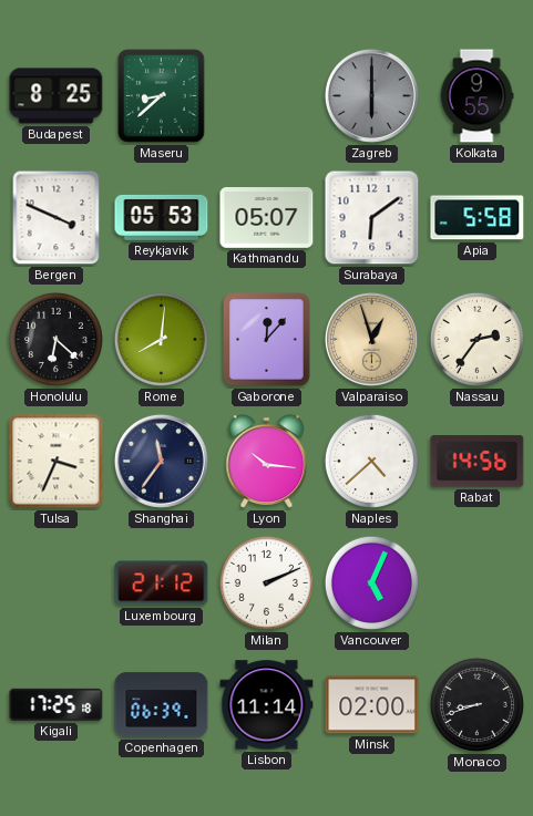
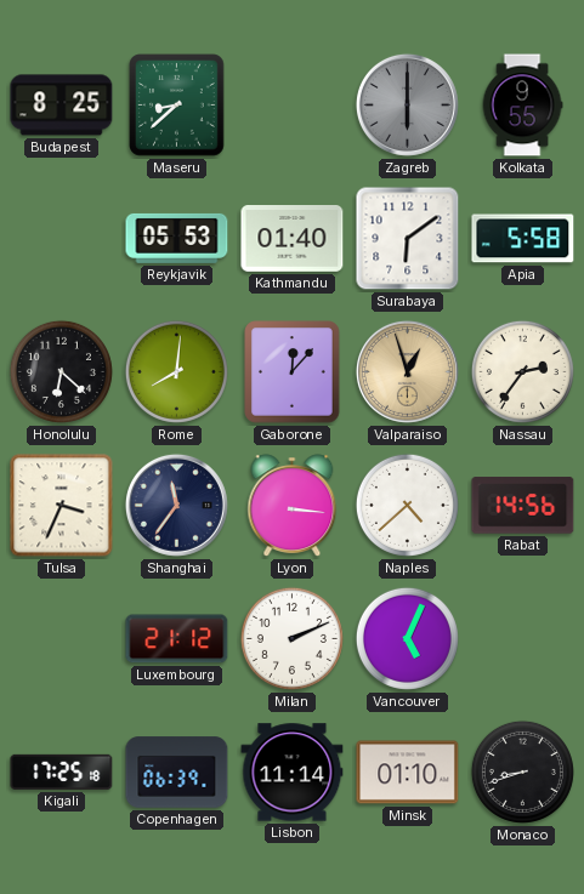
Bergen: 3:49 -> none (57, 218)
Kathmandu: 05:07 -> 01:40 (293, 239)
Lyon: 10:16 -> 3:16 (293, 506)
Minsk: 02:00 -> 01:10 (408, 773)
